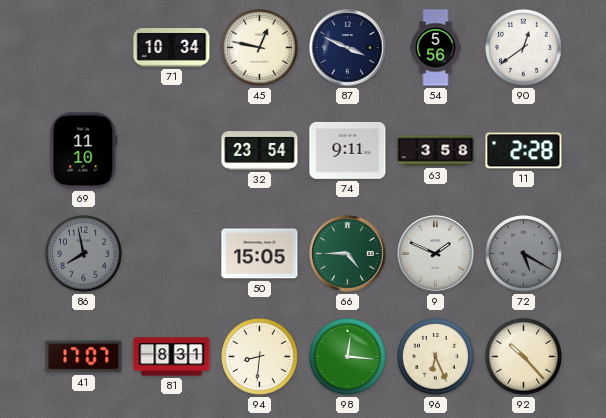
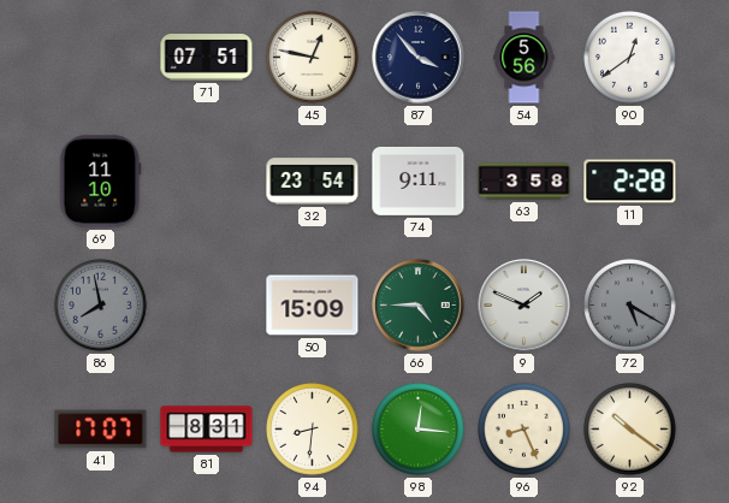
71: 10:34 -> 07:51 (207, 58)
87: 3:49 -> 3:53 (419, 58)
50: 15:05 -> 15:09 (313, 306)
96: 6:26 -> 8:26 (524, 430)
92: 10:23 -> 10:21 (630, 430)
